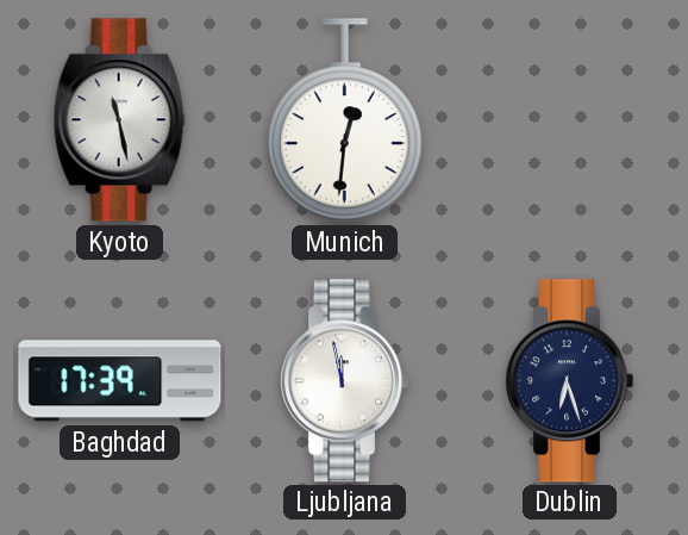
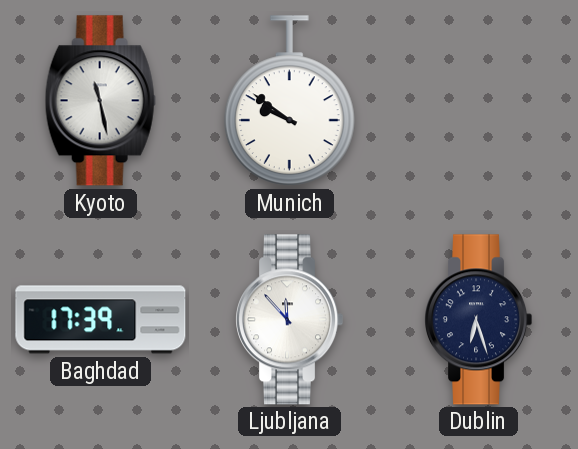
Munich: 12:31 -> 9:51 (289, 101)
Ljubljana: 11:58 -> 11:53 (290, 320)
